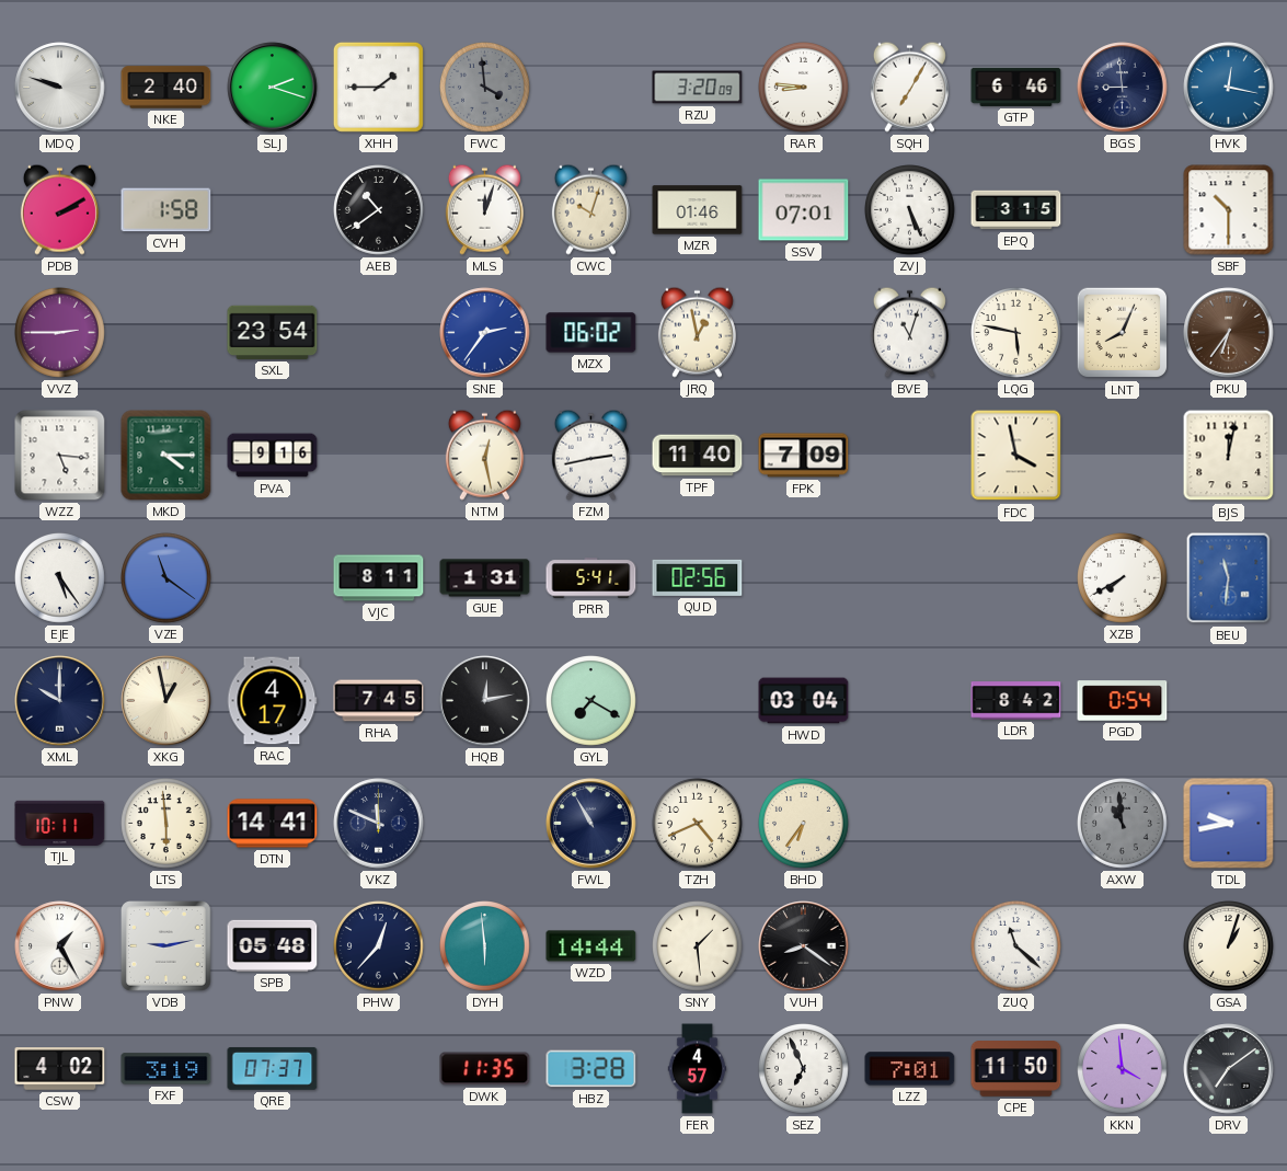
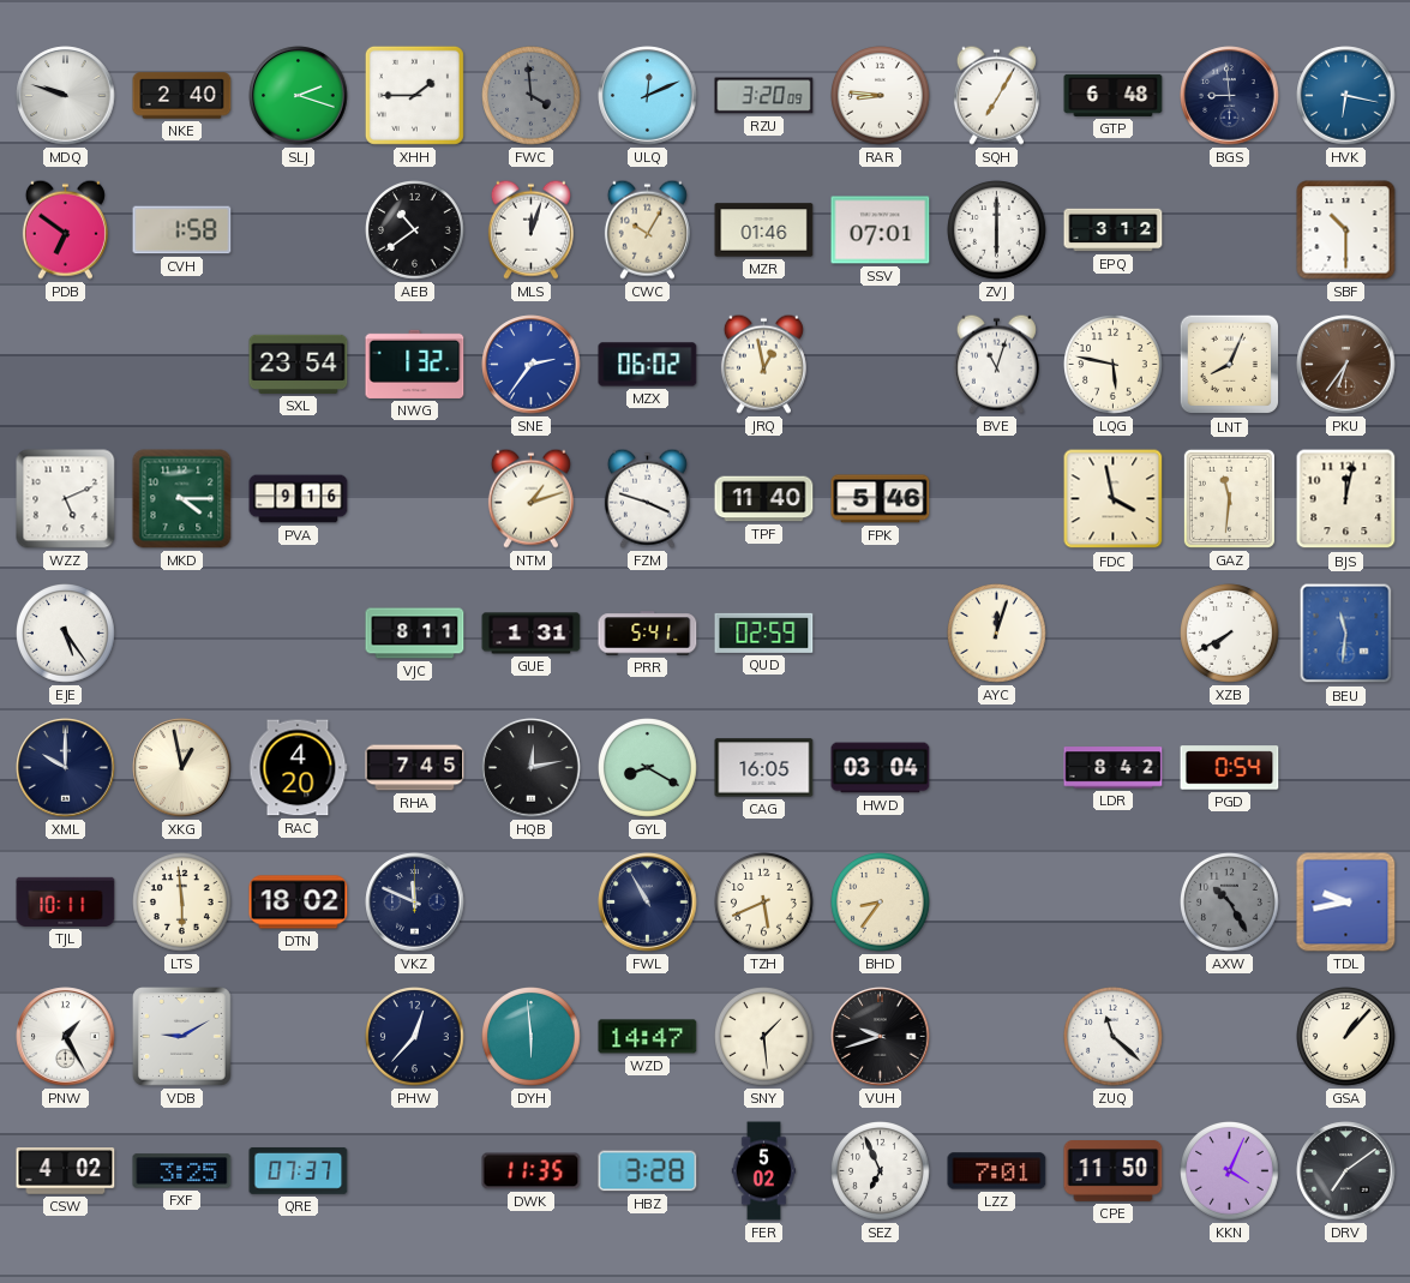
ULQ: none -> 12:11 (648, 96)
GTP: 6:46 -> 6:48 (1114, 95)
HVK: 12:17 -> 6:17 (1346, 96)
PDB: 2:10 -> 6:51 (65, 229)
CWC: 10:03 -> 10:05 (647, 229)
ZVJ: 5:26 -> 6:00 (997, 230)
EPQ: 3:15 -> 3:12 (1114, 230)
VVZ: 2:45 -> none (60, 333)
NWG: none -> 1:32 (415, 364)
WZZ: 5:16 -> 5:11 (66, 499)
NTM: 12:28 -> 1:12 (530, 498)
FZM: 2:43 -> 3:48 (647, 498)
FPK: 7:09 -> 5:46 (881, 499)
GAZ: none -> 11:31 (1229, 498)
VZE: 11:21 -> none (166, 578)
QUD: 02:56 -> 02:59 (764, 632)
AYC: none -> 12:03 (997, 634)
RAC: 4:17 -> 4:20 (298, 768)
GYL: 7:20 -> 8:20 (648, 768)
CAG: none -> 16:05 (764, 768)
DTN: 14:41 -> 18:02 (299, 903)
TZH: 4:41 -> 5:41 (764, 903)
BHD: 6:36 -> 8:36 (881, 903)
AXW: 10:59 -> 10:25 (1230, 903)
VDB: 9:13 -> 9:10 (182, 1037)
SPB: 05:48 -> none (273, 945)
WZD: 14:44 -> 14:47 (648, 1037)
VUH: 8:21 -> 9:42 (881, 1037)
GSA: 1:03 -> 1:07 (1346, 1037)
FXF: 3:19 -> 3:25 (182, 1171)
FER: 4:57 -> 5:02 (764, 1171)
KKN: 3:59 -> 4:04 (1230, 1171)
